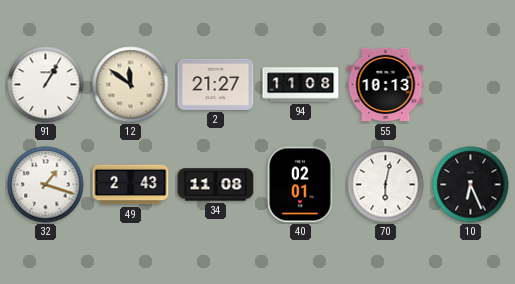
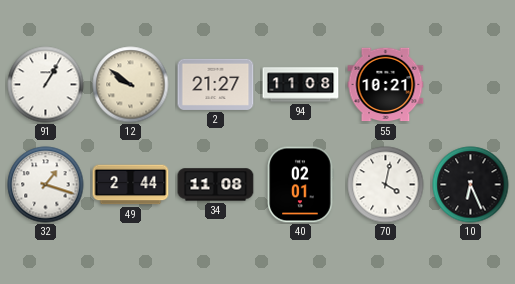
12: 11:51 -> 9:51 (131, 85)
55: 10:13 -> 10:21 (386, 85)
49: 2:43 -> 2:44 (131, 185)
70: 6:02 -> 4:02 (386, 185)
